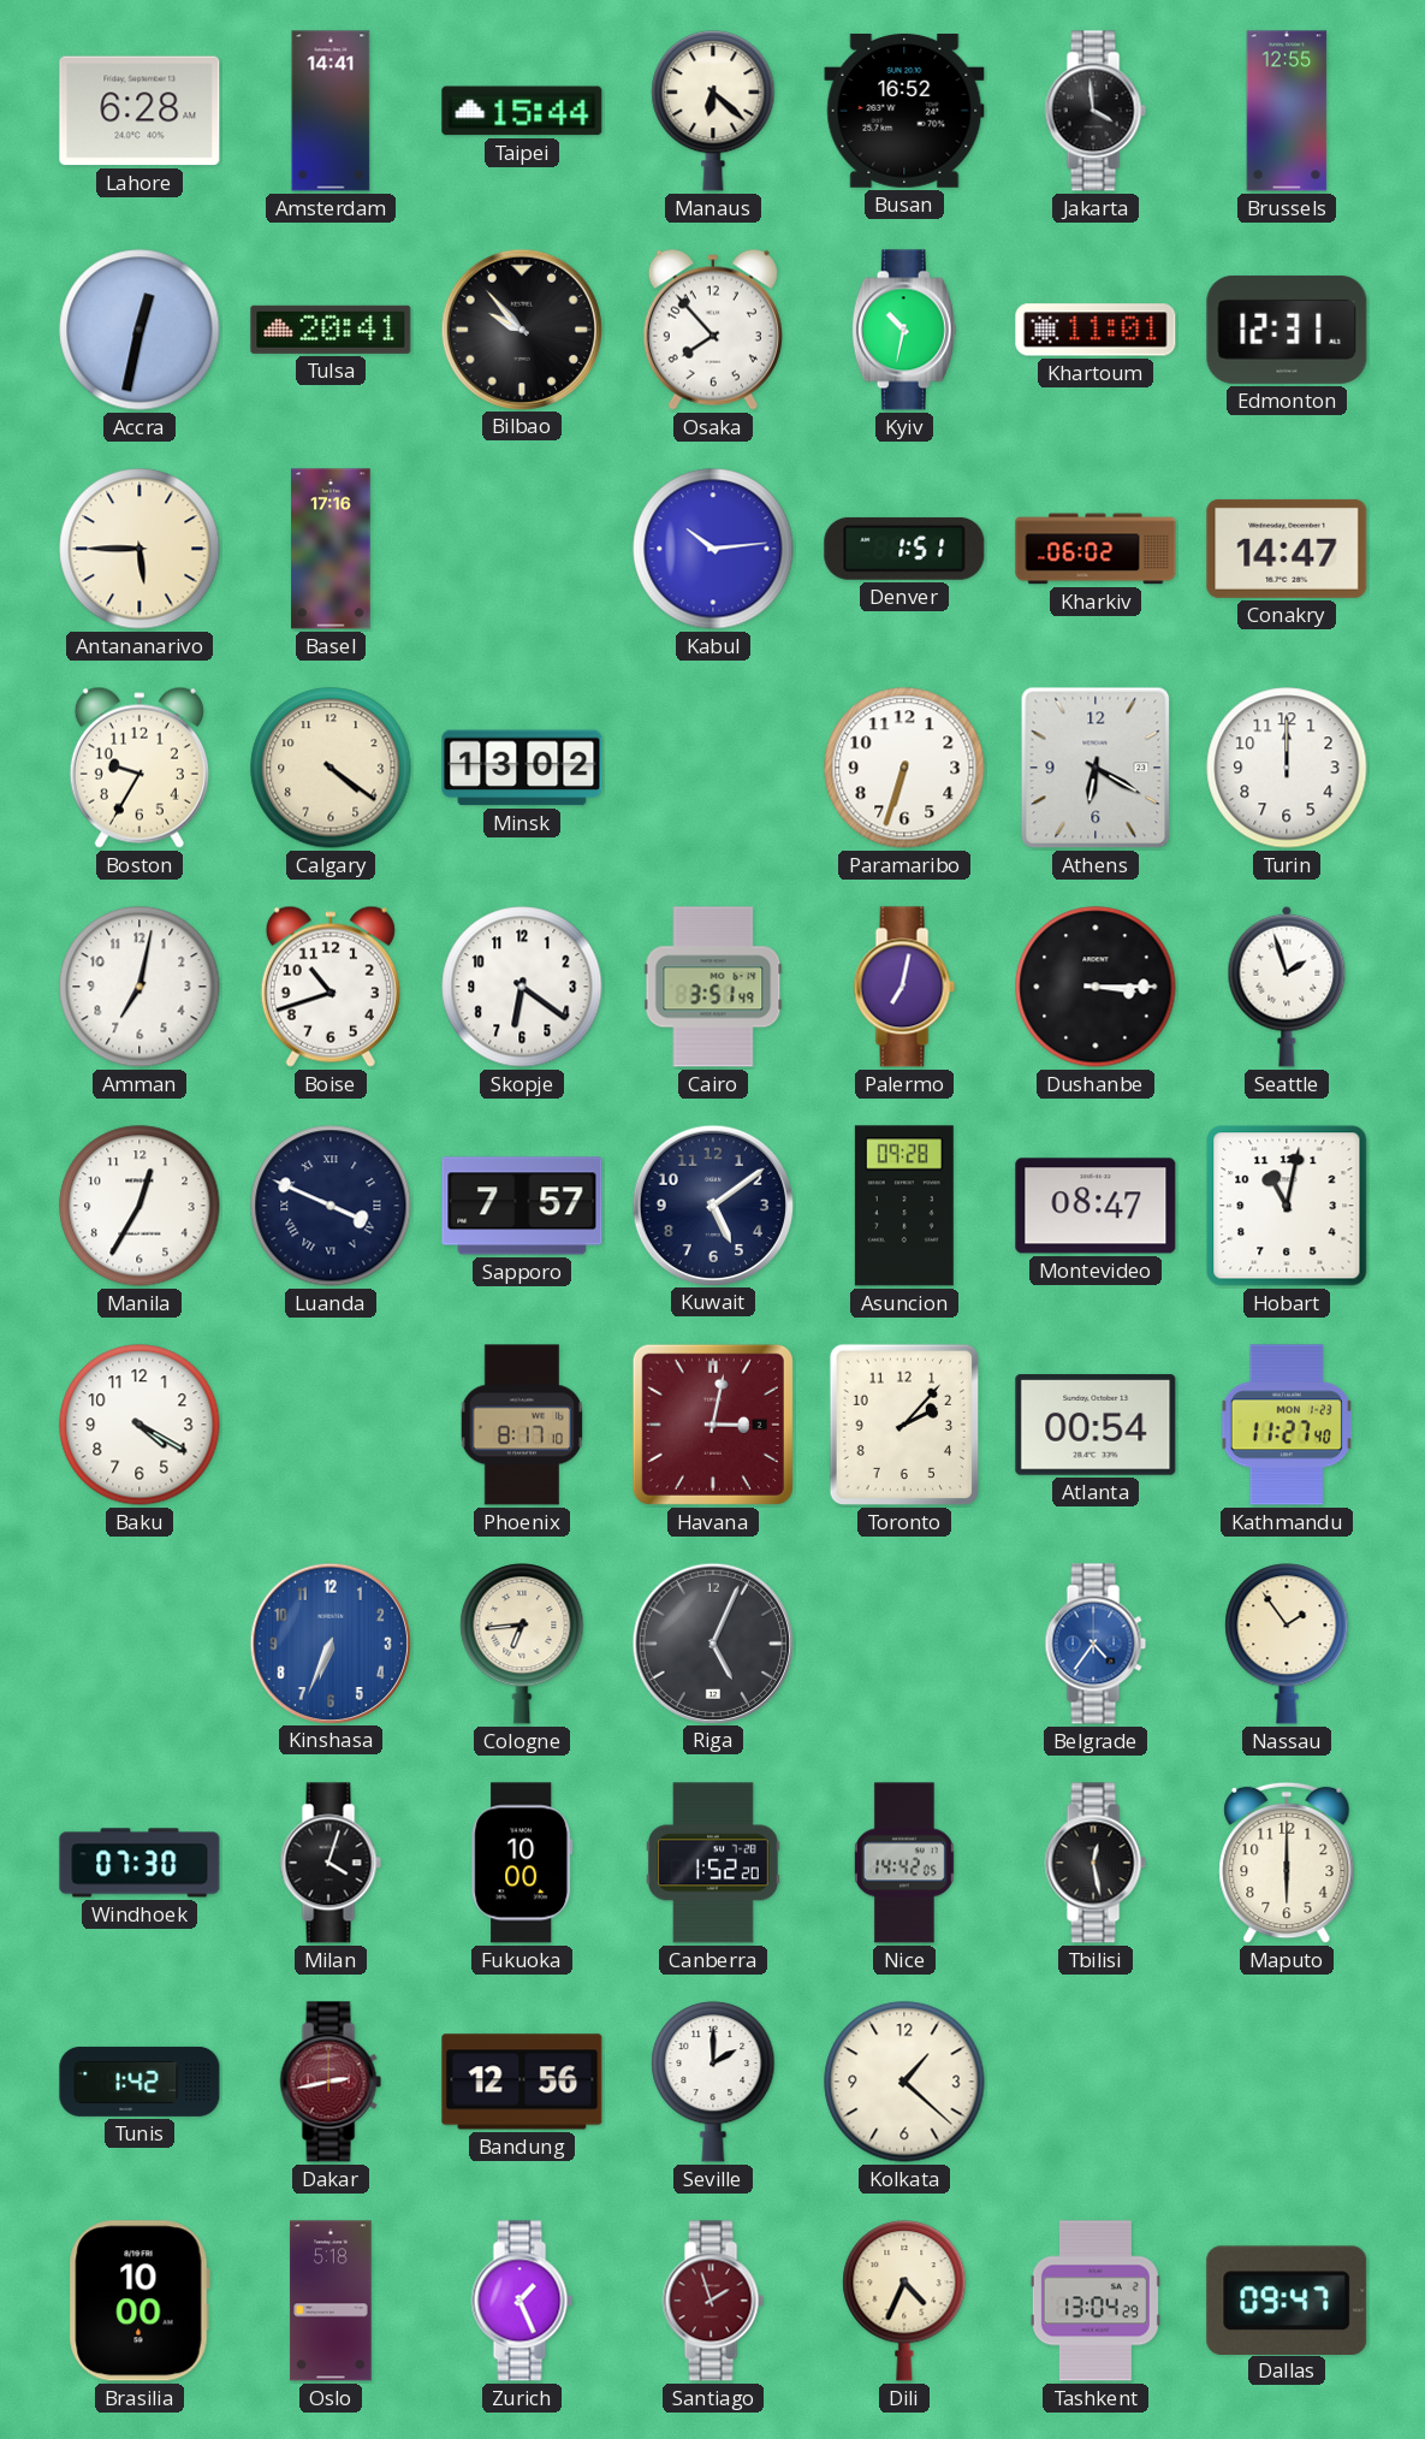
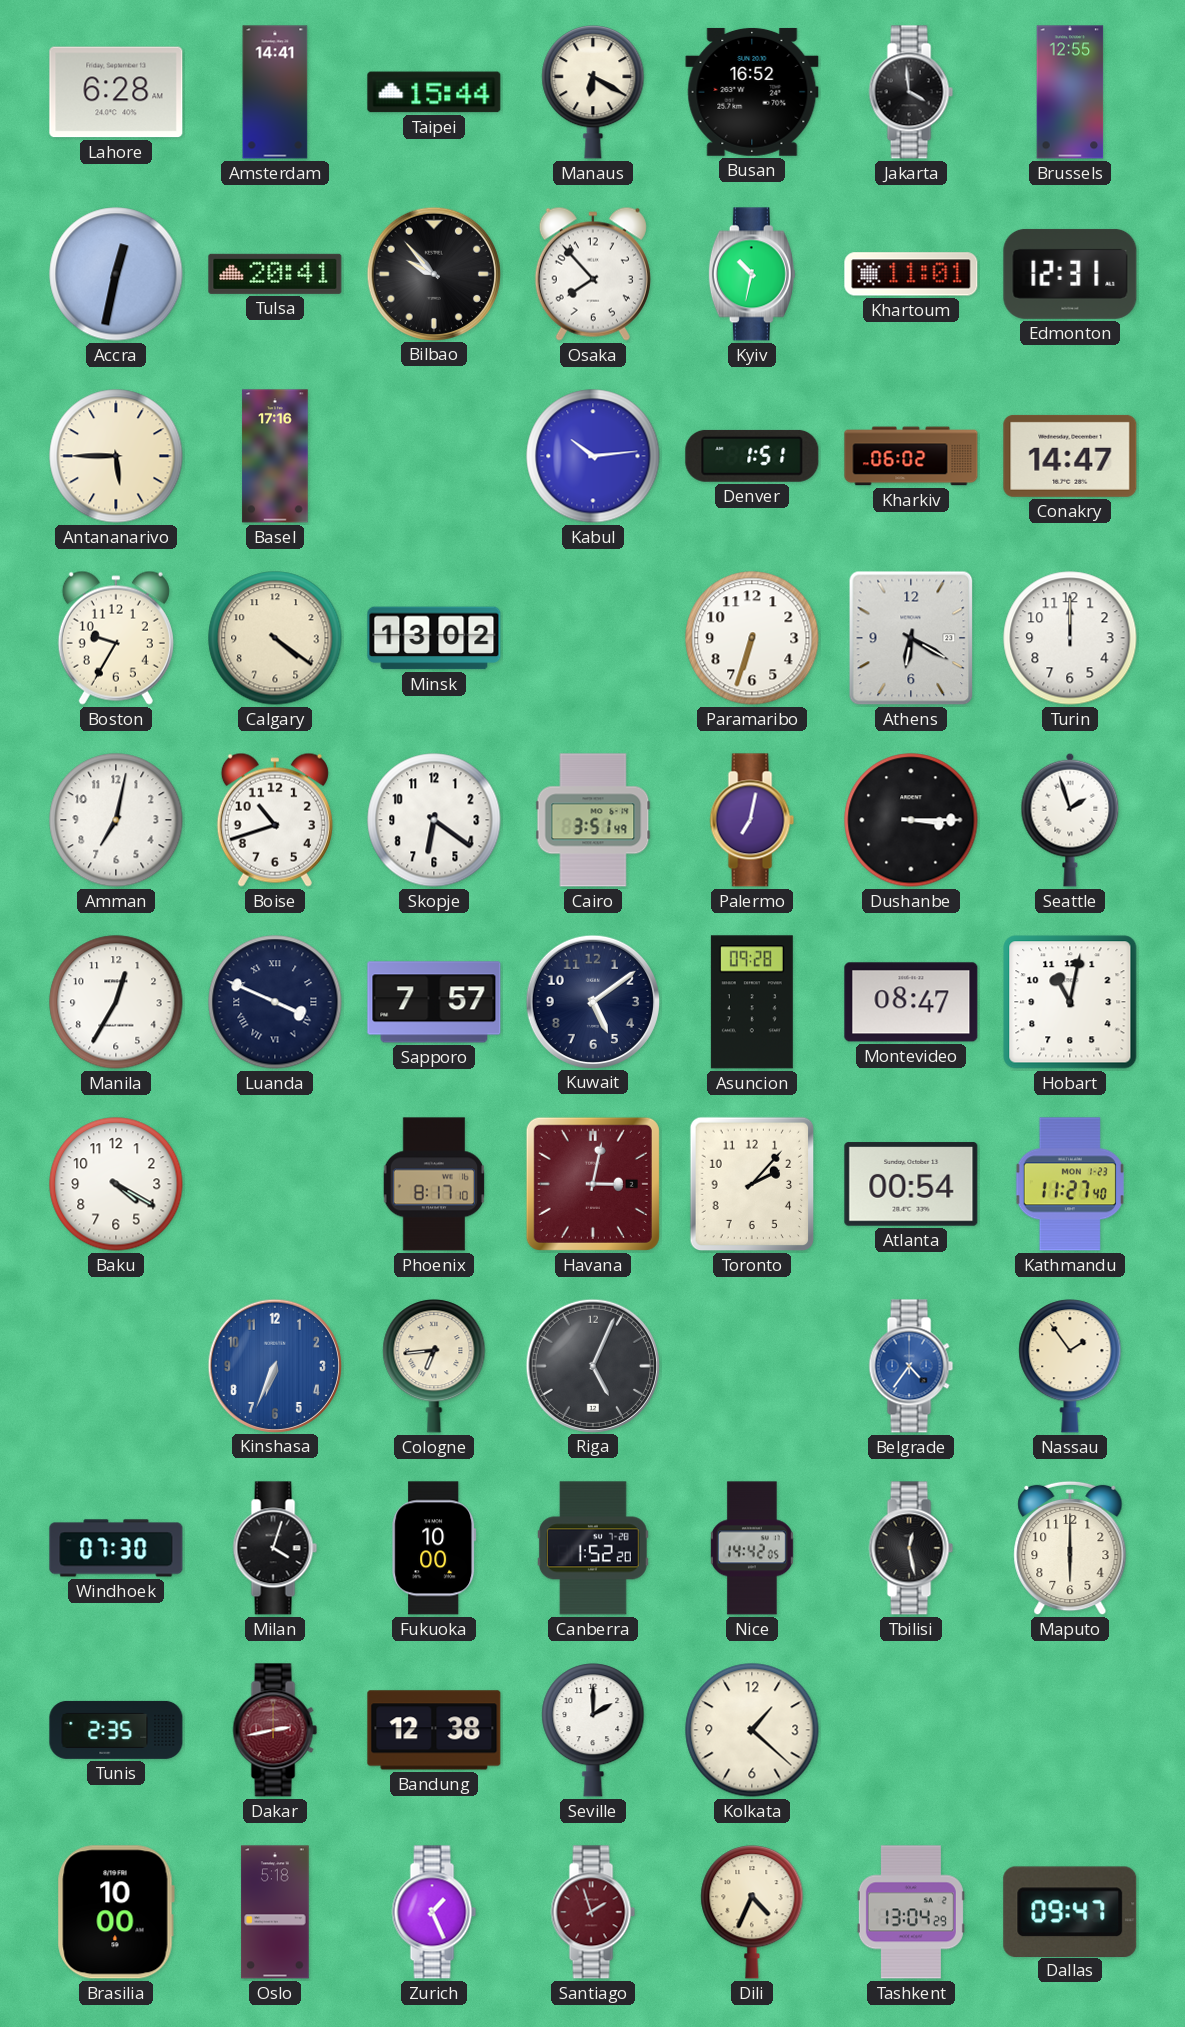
Manaus: 6:22 -> 6:20 (593, 92)
Tunis: 1:42 -> 2:35 (116, 1730)
Bandung: 12:56 -> 12:38 (434, 1730)
